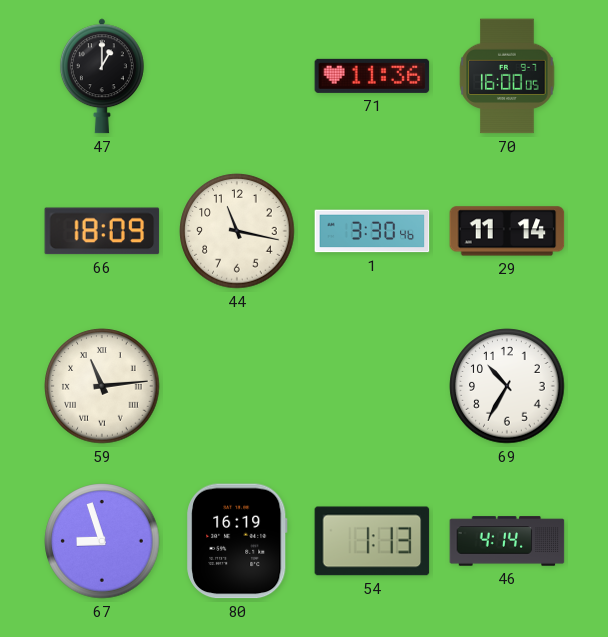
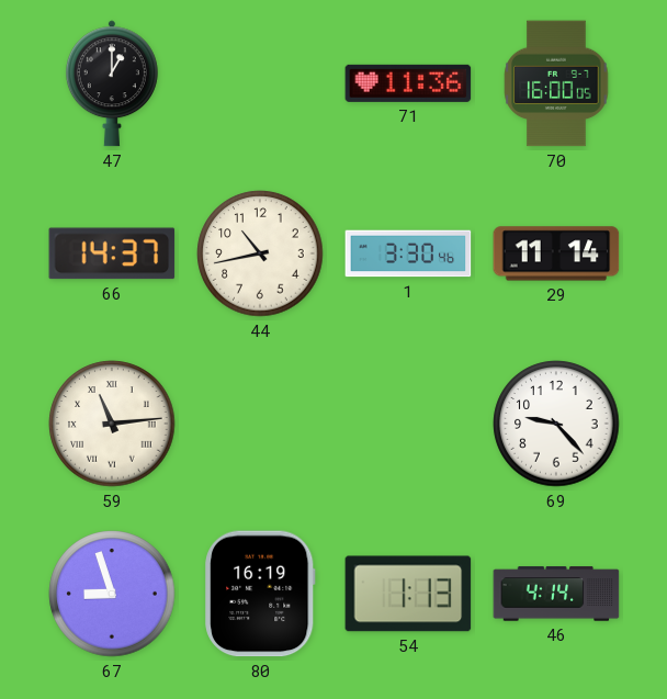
66: 18:09 -> 14:37 (112, 253)
44: 11:17 -> 10:43 (260, 253)
69: 10:35 -> 9:23 (556, 424)
